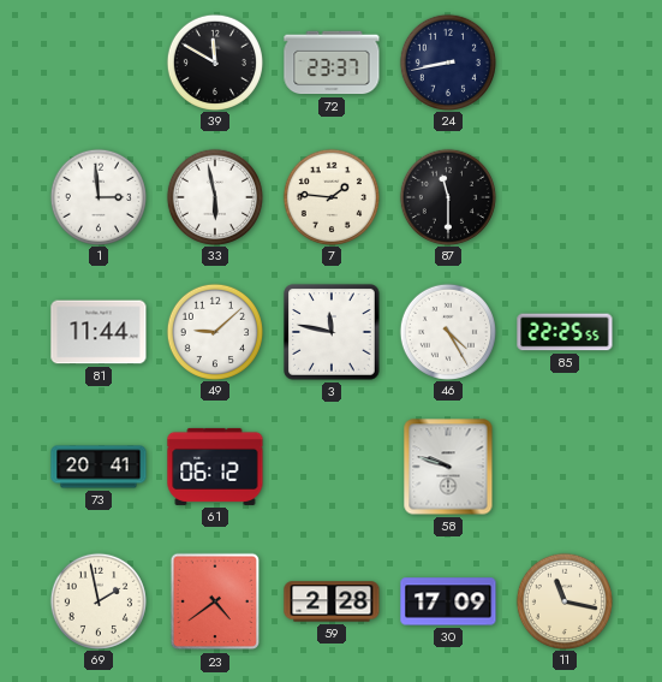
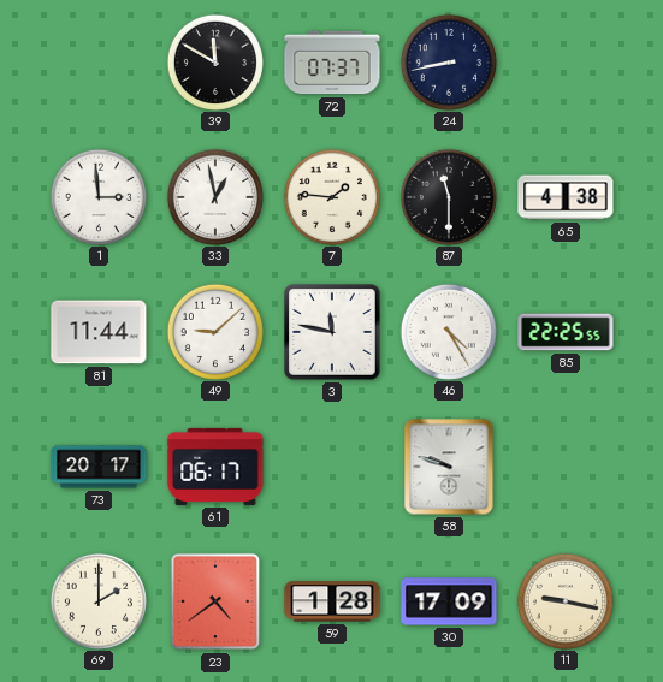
72: 23:37 -> 07:37 (332, 63)
33: 5:58 -> 12:58 (214, 196)
65: none -> 4:38 (566, 197)
73: 20:41 -> 20:17 (99, 467)
61: 06:12 -> 06:17 (215, 467)
69: 1:58 -> 2:00 (97, 600)
59: 2:28 -> 1:28 (332, 601)
11: 11:17 -> 9:17 (564, 600)
